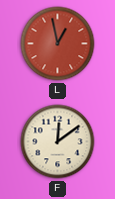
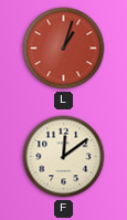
L: 12:58 -> 1:03 (64, 49)
